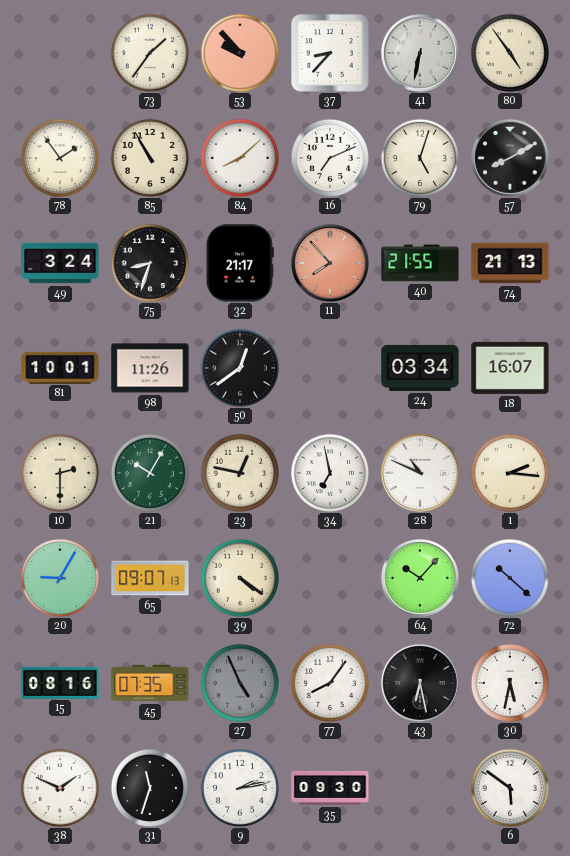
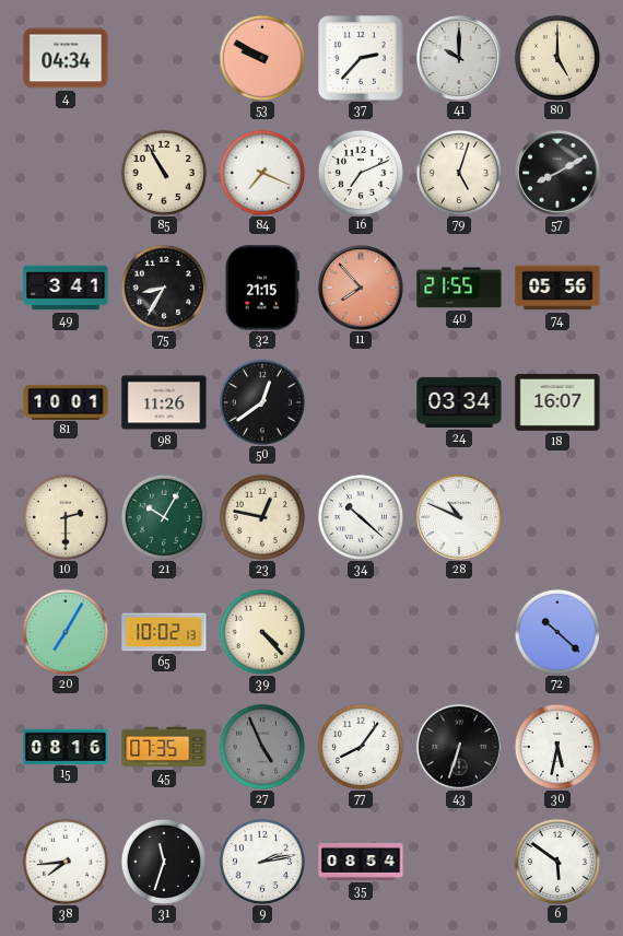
4: none -> 04:34 (66, 58)
73: 1:36 -> none (150, 53)
53: 9:53 -> 9:50 (262, 58)
37: 8:37 -> 2:37 (361, 58)
41: 6:32 -> 10:00 (459, 58)
80: 4:54 -> 5:00 (557, 58)
78: 1:54 -> none (60, 158)
84: 8:08 -> 7:19 (262, 173)
49: 3:24 -> 3:41 (66, 288)
75: 8:33 -> 8:35 (164, 288)
32: 21:17 -> 21:15 (262, 288)
74: 21:13 -> 05:56 (557, 288)
34: 6:58 -> 10:22 (361, 517)
1: 2:16 -> none (510, 473)
20: 9:05 -> 7:05 (66, 632)
65: 09:07 -> 10:02 (164, 632)
39: 4:21 -> 4:23 (262, 632)
64: 10:07 -> none (420, 578)
43: 6:28 -> 6:33 (459, 747)
38: 1:49 -> 7:44 (66, 862)
35: 09:30 -> 08:54 (361, 862)
